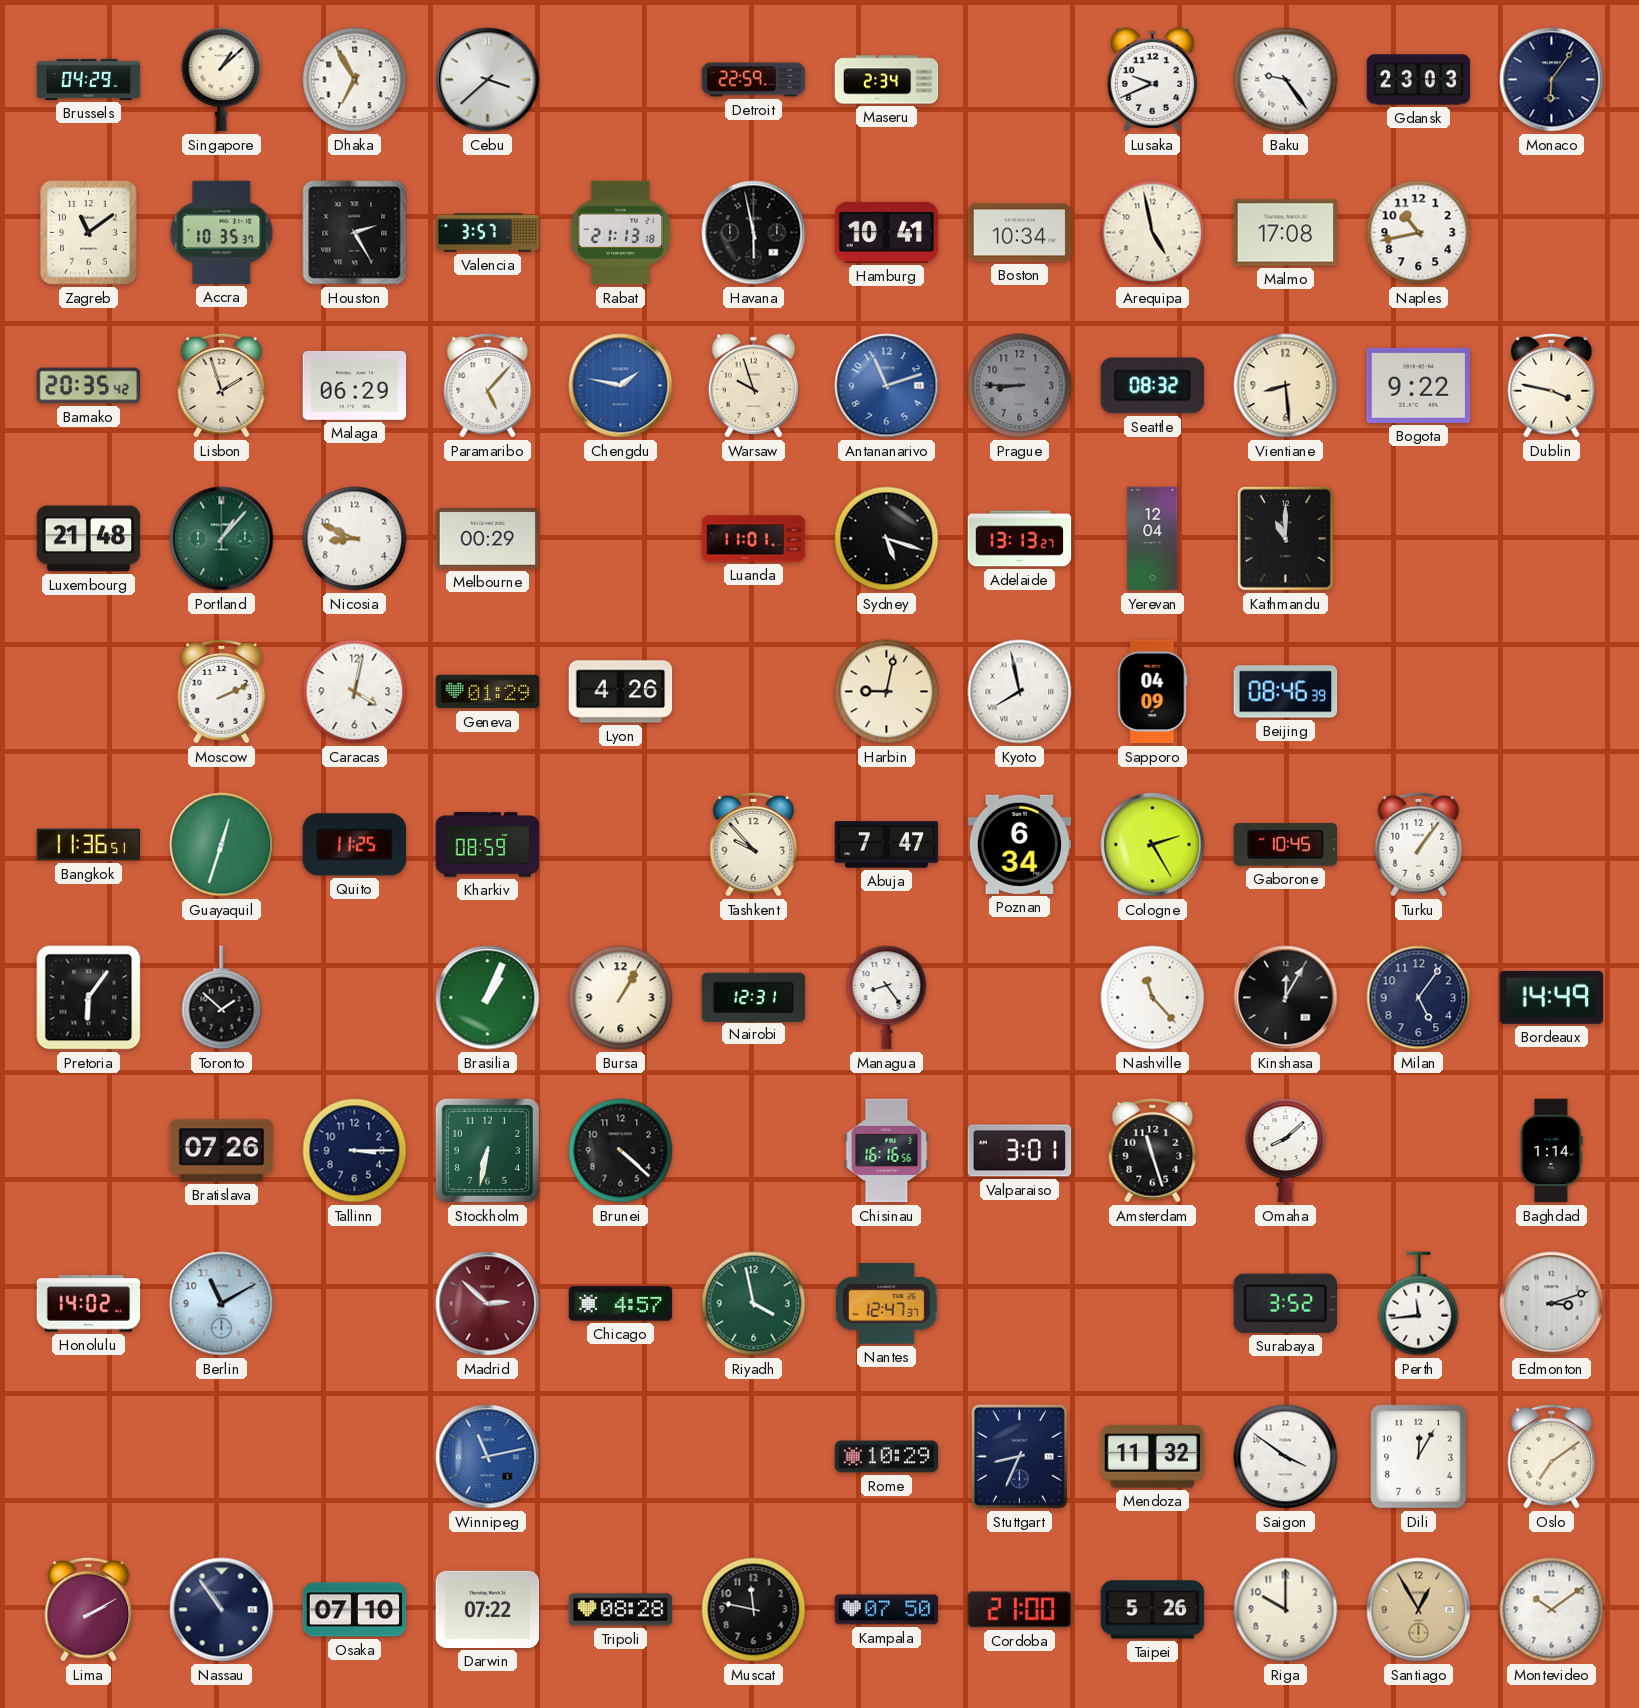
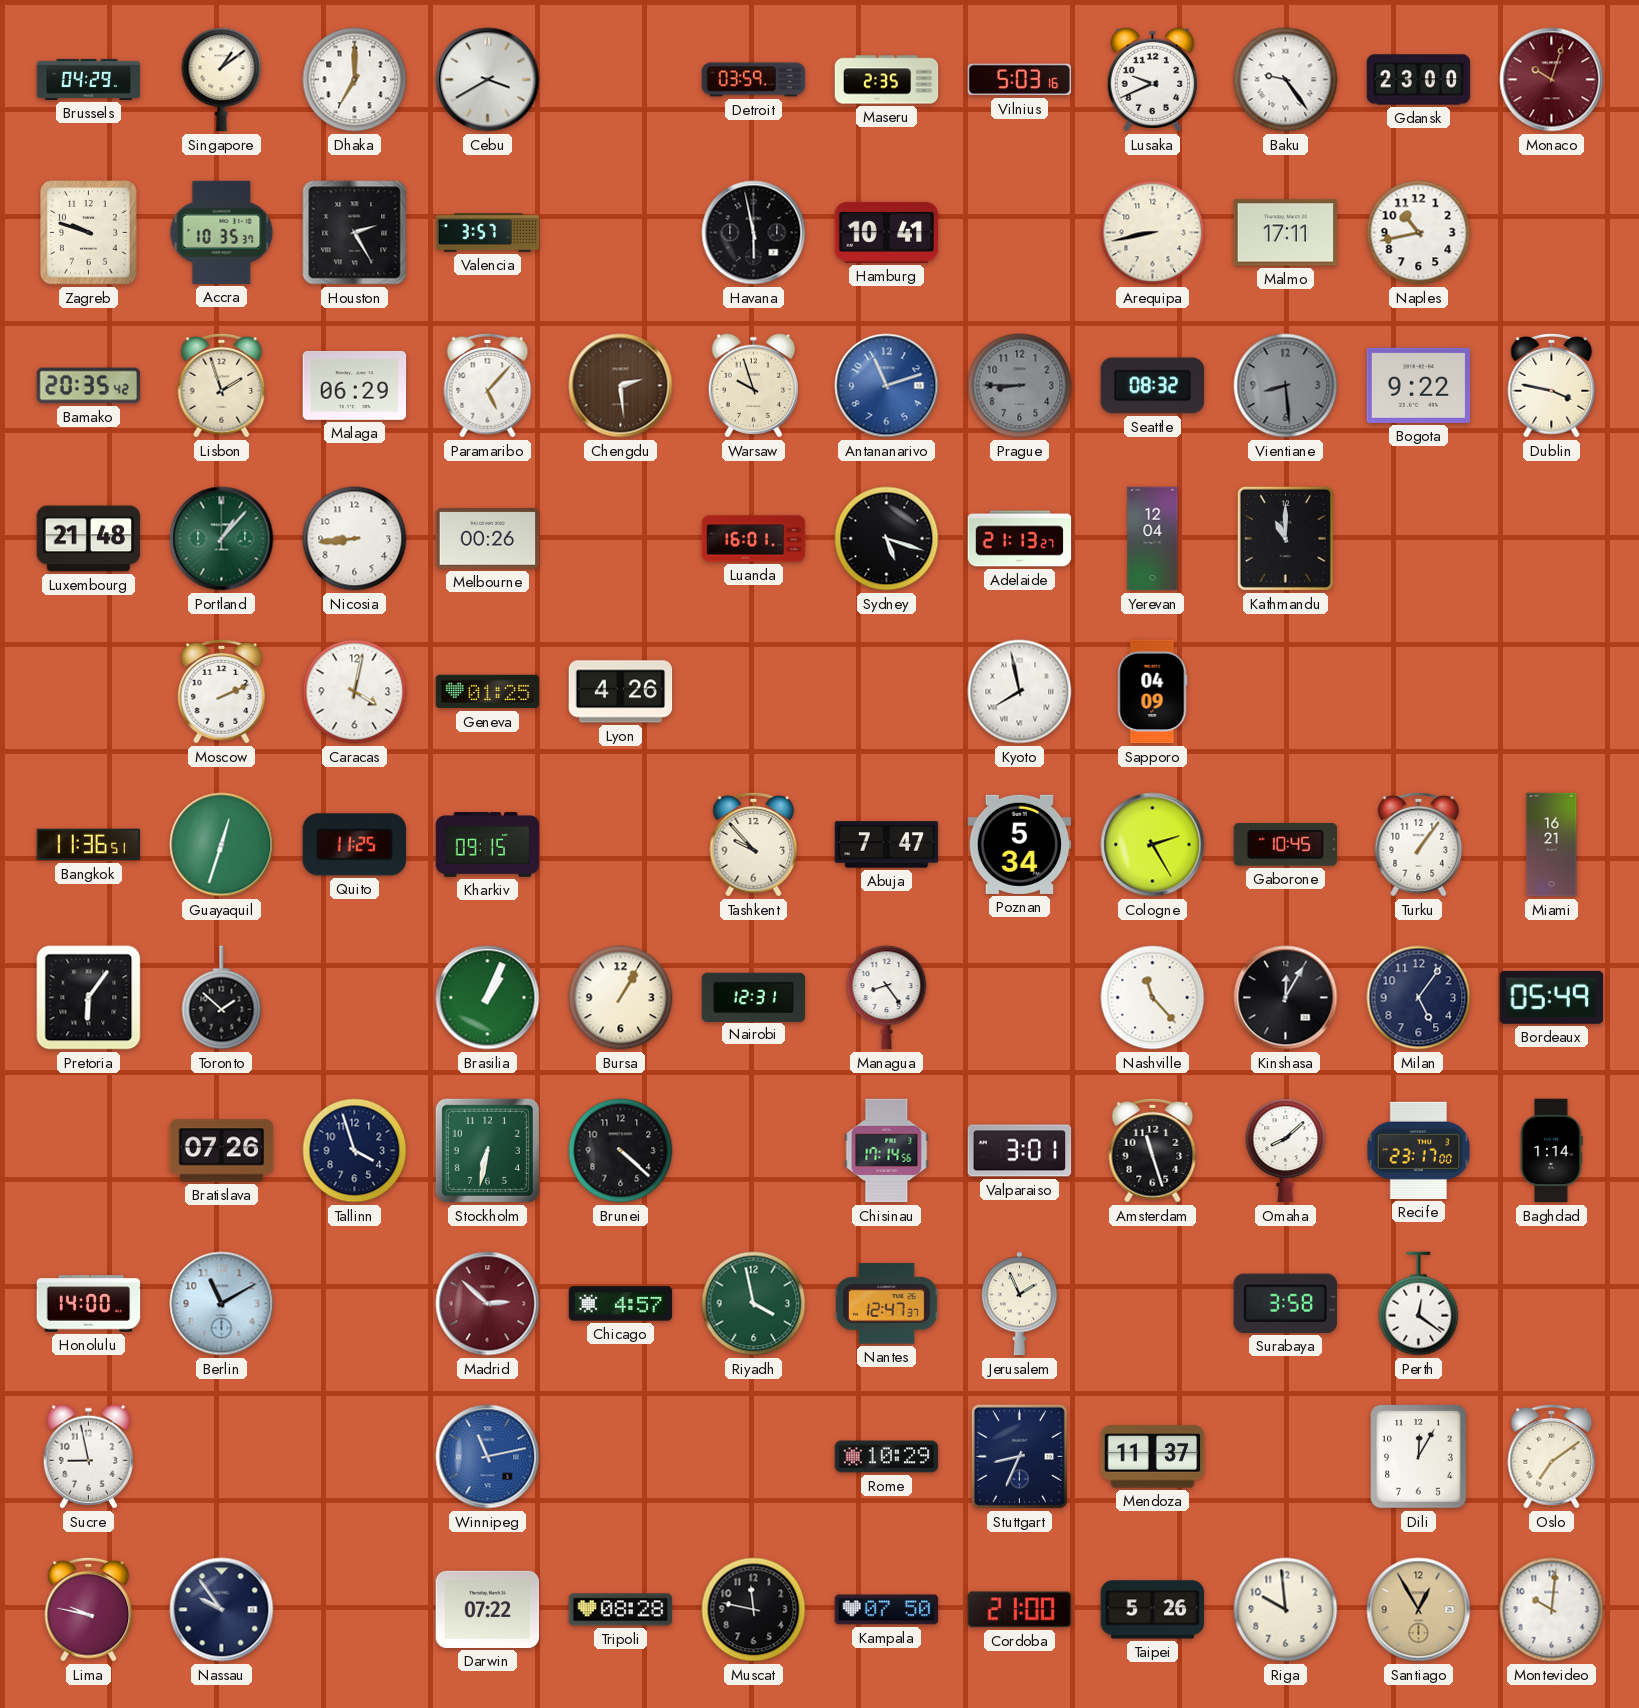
Singapore: 1:08 -> 1:09 (222, 80)
Dhaka: 6:55 -> 7:00 (355, 80)
Cebu: 3:38 -> 3:40 (488, 80)
Detroit: 22:59 -> 03:59 (754, 80)
Maseru: 2:34 -> 2:35 (887, 80)
Vilnius: none -> 5:03 (1020, 80)
Gdansk: 23:03 -> 23:00 (1419, 80)
Monaco: 6:06 -> 10:03 (1552, 80)
Monaco dial: navy -> burgundy (1552, 80)
Zagreb: 11:09 -> 9:48 (89, 233)
Rabat: 21:13 -> none (621, 233)
Boston: 10:34 -> none (1020, 233)
Arequipa: 4:58 -> 8:43 (1153, 233)
Malmo: 17:08 -> 17:11 (1286, 233)
Chengdu: 1:47 -> 2:29 (621, 386)
Chengdu dial: blue -> brown (621, 386)
Vientiane dial: cream -> grey (1286, 386)
Nicosia: 8:49 -> 8:44 (355, 539)
Melbourne: 00:29 -> 00:26 (488, 539)
Luanda: 11:01 -> 16:01 (754, 539)
Adelaide: 13:13 -> 21:13 (1020, 539)
Geneva: 01:29 -> 01:25 (488, 692)
Harbin: 9:02 -> none (887, 692)
Beijing: 08:46 -> none (1286, 692)
Kharkiv: 08:59 -> 09:15 (488, 845)
Poznan: 6:34 -> 5:34 (1020, 844)
Miami: none -> 16:21 (1552, 845)
Bordeaux: 14:49 -> 05:49 (1552, 997)
Tallinn: 3:15 -> 3:57 (355, 1151)
Chisinau: 16:16 -> 17:14 (887, 1151)
Recife: none -> 23:17 (1419, 1150)
Honolulu: 14:02 -> 14:00 (89, 1304)
Jerusalem: none -> 1:56 (1020, 1304)
Surabaya: 3:52 -> 3:58 (1285, 1303)
Perth: 11:44 -> 12:21 (1419, 1304)
Edmonton: 3:12 -> none (1552, 1304)
Sucre: none -> 8:58 (88, 1457)
Mendoza: 11:32 -> 11:37 (1153, 1457)
Saigon: 3:51 -> none (1286, 1457)
Lima: 2:10 -> 9:47 (89, 1609)
Nassau: 10:54 -> 9:54 (222, 1610)
Osaka: 07:10 -> none (355, 1610)
Riga: 10:00 -> 9:59 (1286, 1610)
Montevideo: 10:09 -> 10:01 (1552, 1610)
